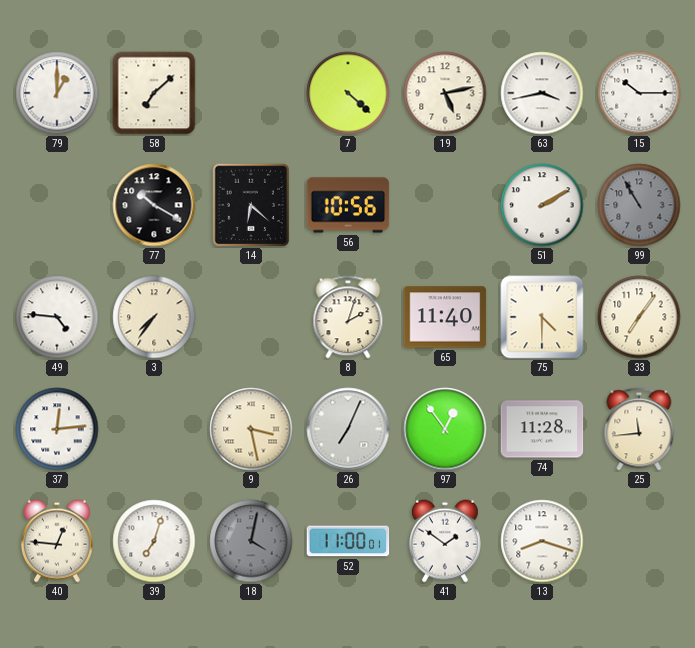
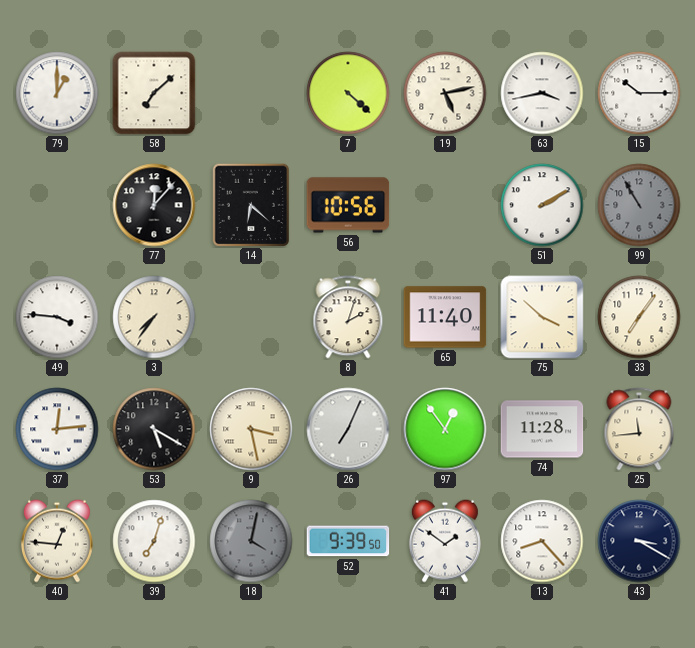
77: 10:20 -> 12:07 (154, 205)
49: 4:46 -> 3:46 (57, 317)
75: 4:30 -> 3:52 (542, 317)
53: none -> 5:20 (154, 429)
52: 11:00 -> 9:39 (348, 541)
13: 8:18 -> 8:23 (542, 541)
43: none -> 3:20 (639, 541)
